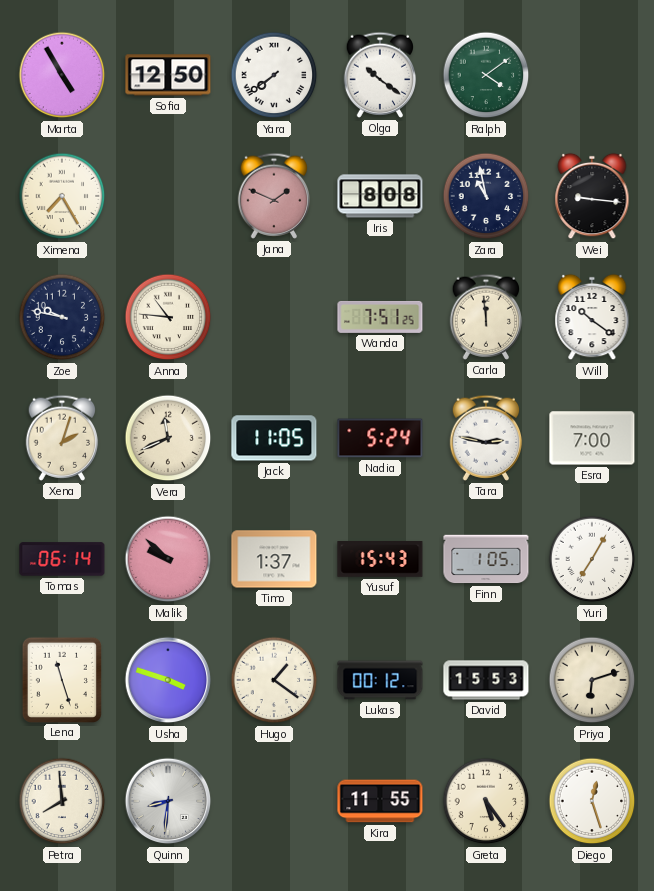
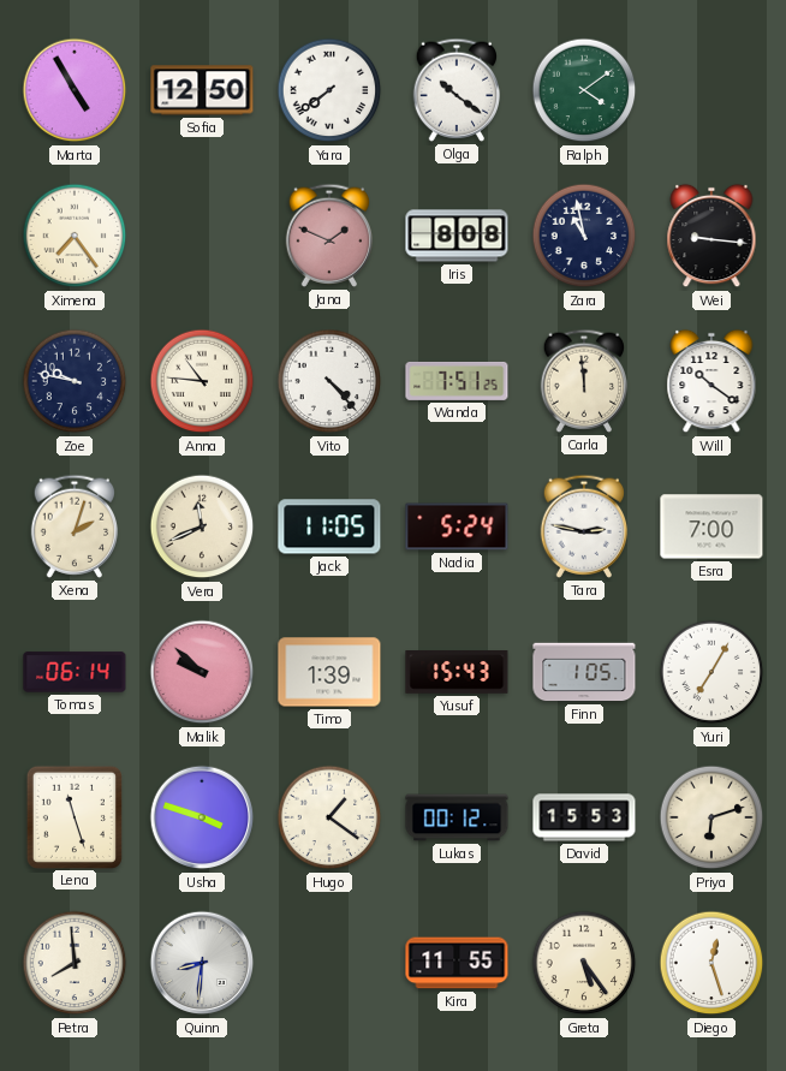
Ximena: 7:25 -> 7:24 (75, 236)
Vito: none -> 4:23 (329, 381)
Timo: 1:37 -> 1:39 (329, 672)
